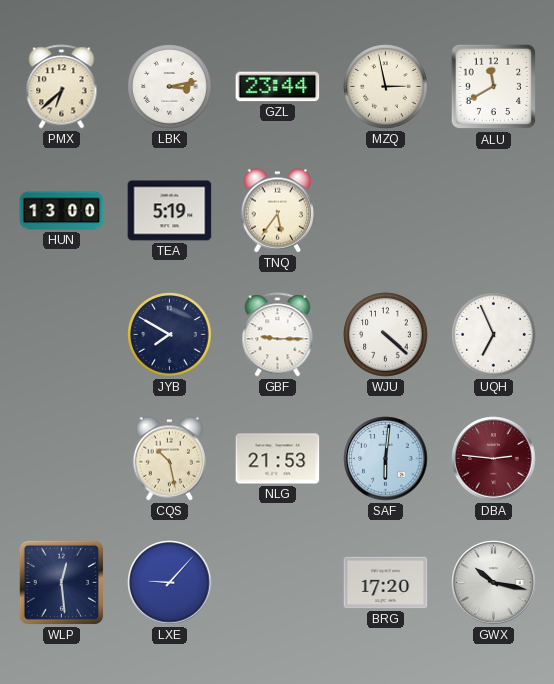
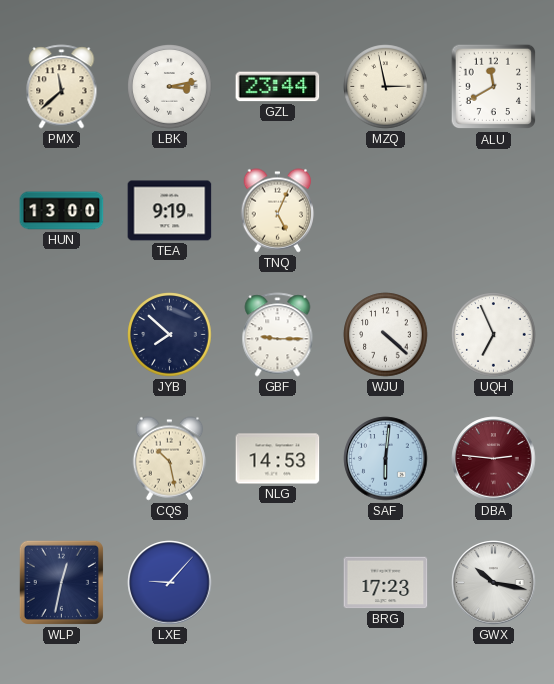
PMX: 6:38 -> 11:38 (62, 87)
TEA: 5:19 -> 9:19 (170, 211)
TNQ: 5:36 -> 5:04 (278, 211)
JYB: 7:50 -> 7:52 (170, 335)
NLG: 21:53 -> 14:53 (278, 459)
WLP: 12:29 -> 12:32 (61, 582)
BRG: 17:20 -> 17:23 (386, 583)
